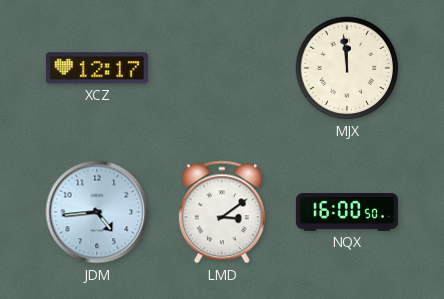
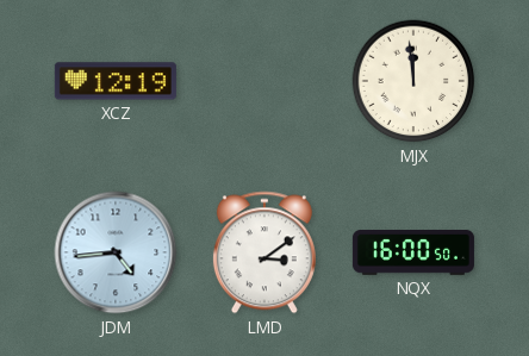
XCZ: 12:17 -> 12:19 (116, 81)
